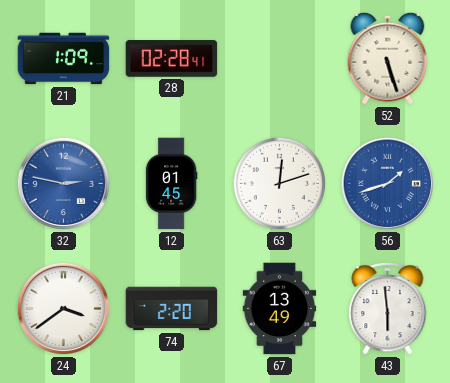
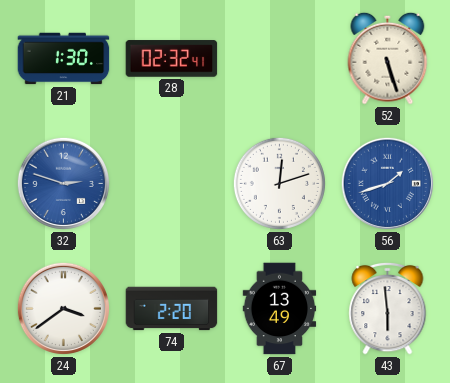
21: 1:09 -> 1:30 (64, 59)
28: 02:28 -> 02:32 (172, 59)
32: 2:47 -> 2:48 (63, 183)
12: 01:45 -> none (171, 184)
